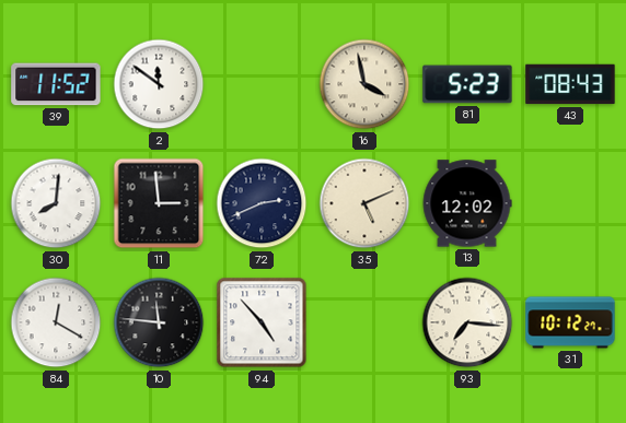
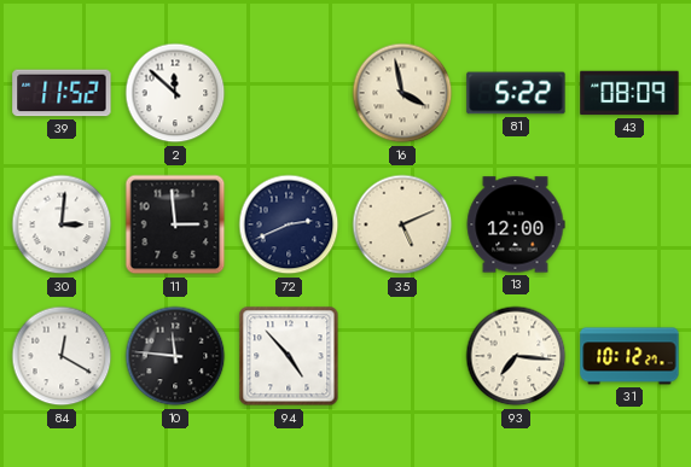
2: 11:51 -> 11:52 (175, 93)
81: 5:23 -> 5:22 (516, 93)
43: 08:43 -> 08:09 (629, 93)
30: 8:01 -> 3:01 (62, 224)
13: 12:02 -> 12:00 (516, 224)
